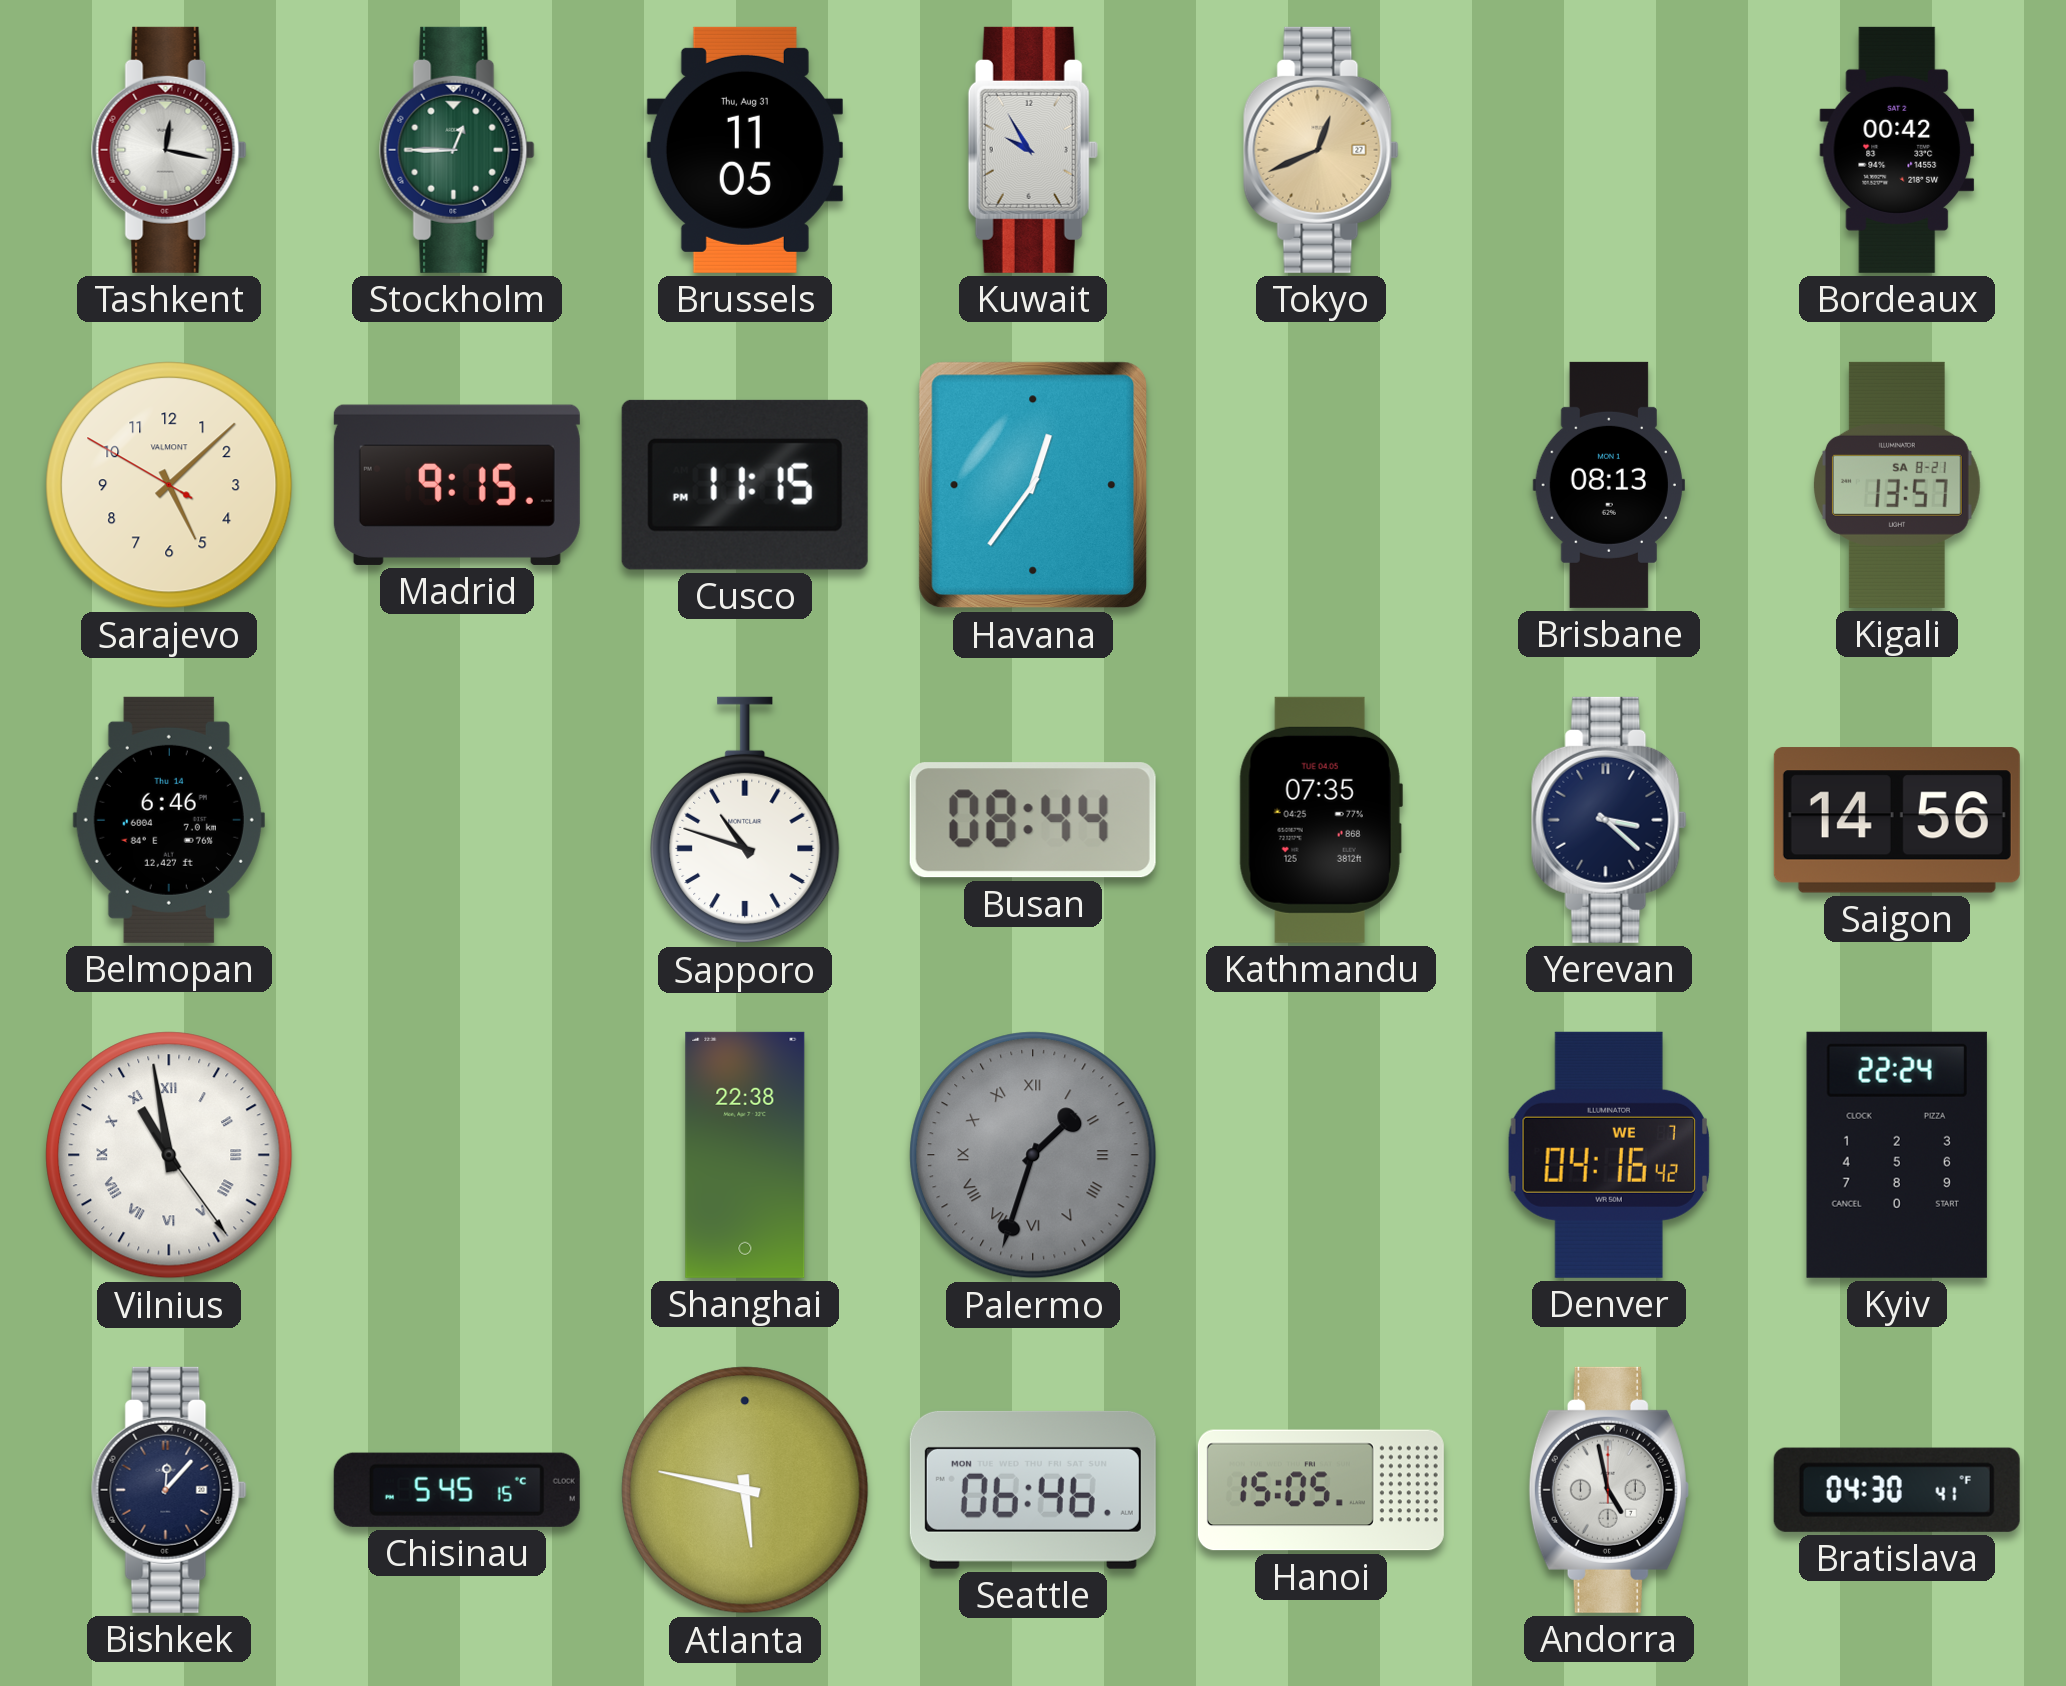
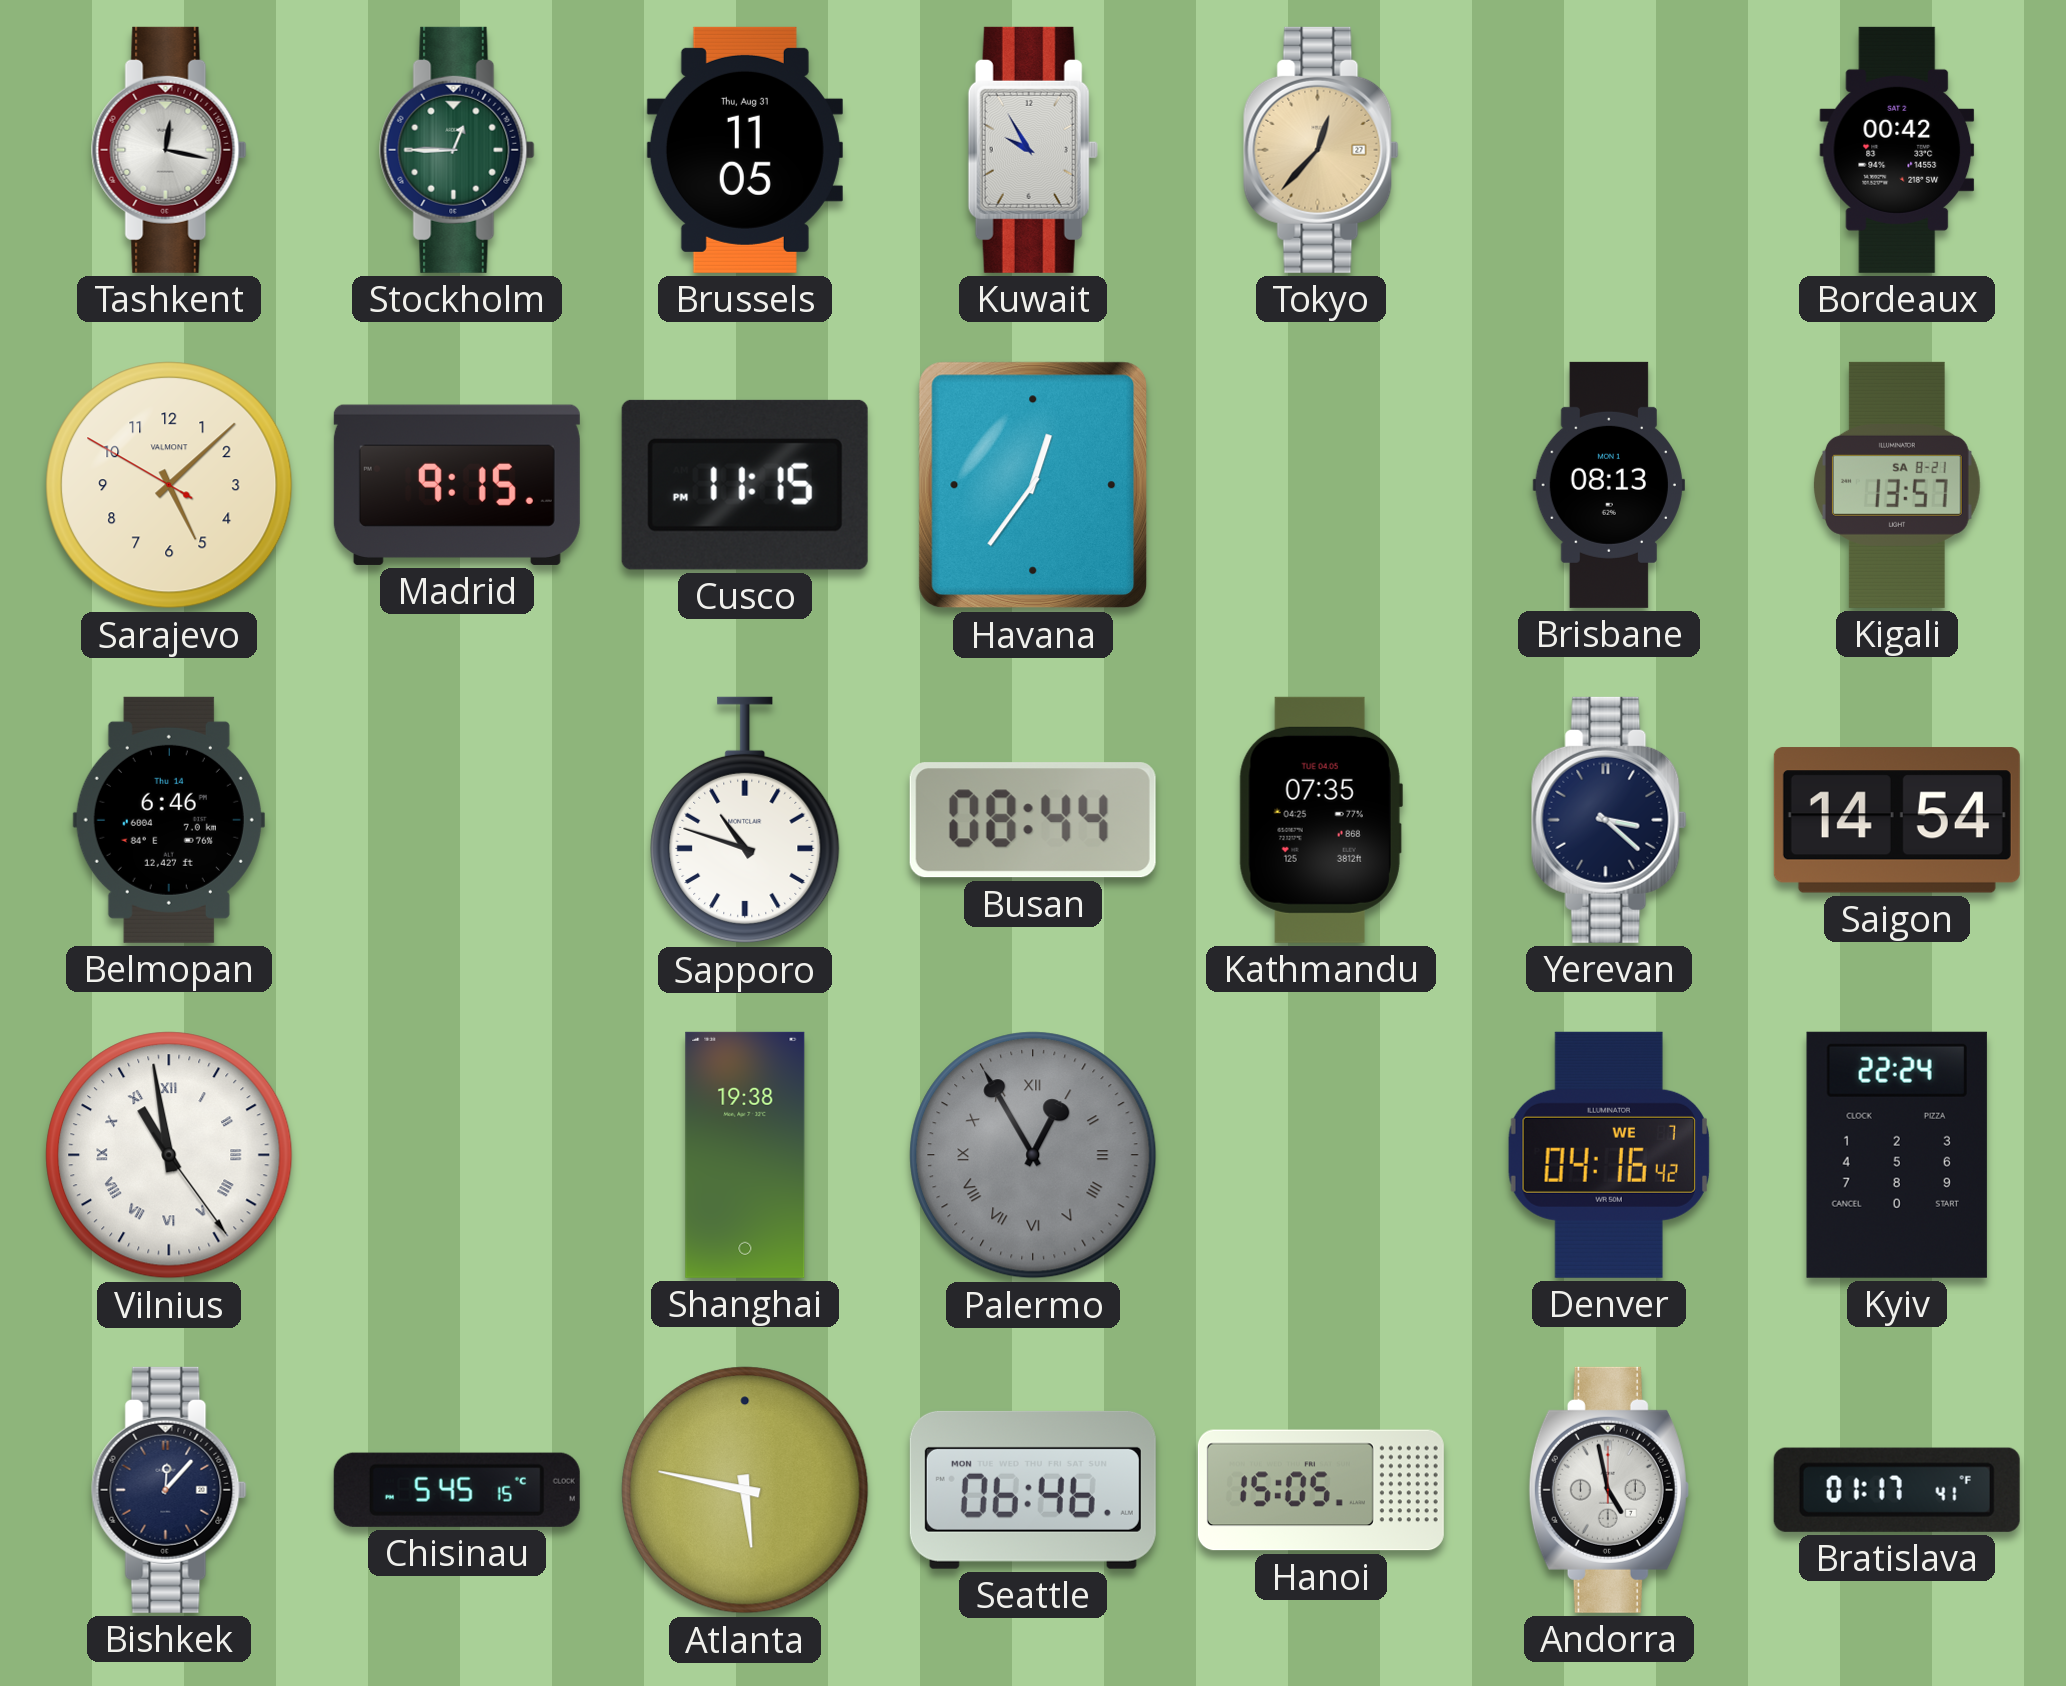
Tokyo: 12:41 -> 12:37 (1321, 150)
Saigon: 14:56 -> 14:54 (1897, 821)
Shanghai: 22:38 -> 19:38 (745, 1155)
Palermo: 1:33 -> 12:55 (1033, 1155)
Bratislava: 04:30 -> 01:17 (1897, 1490)
